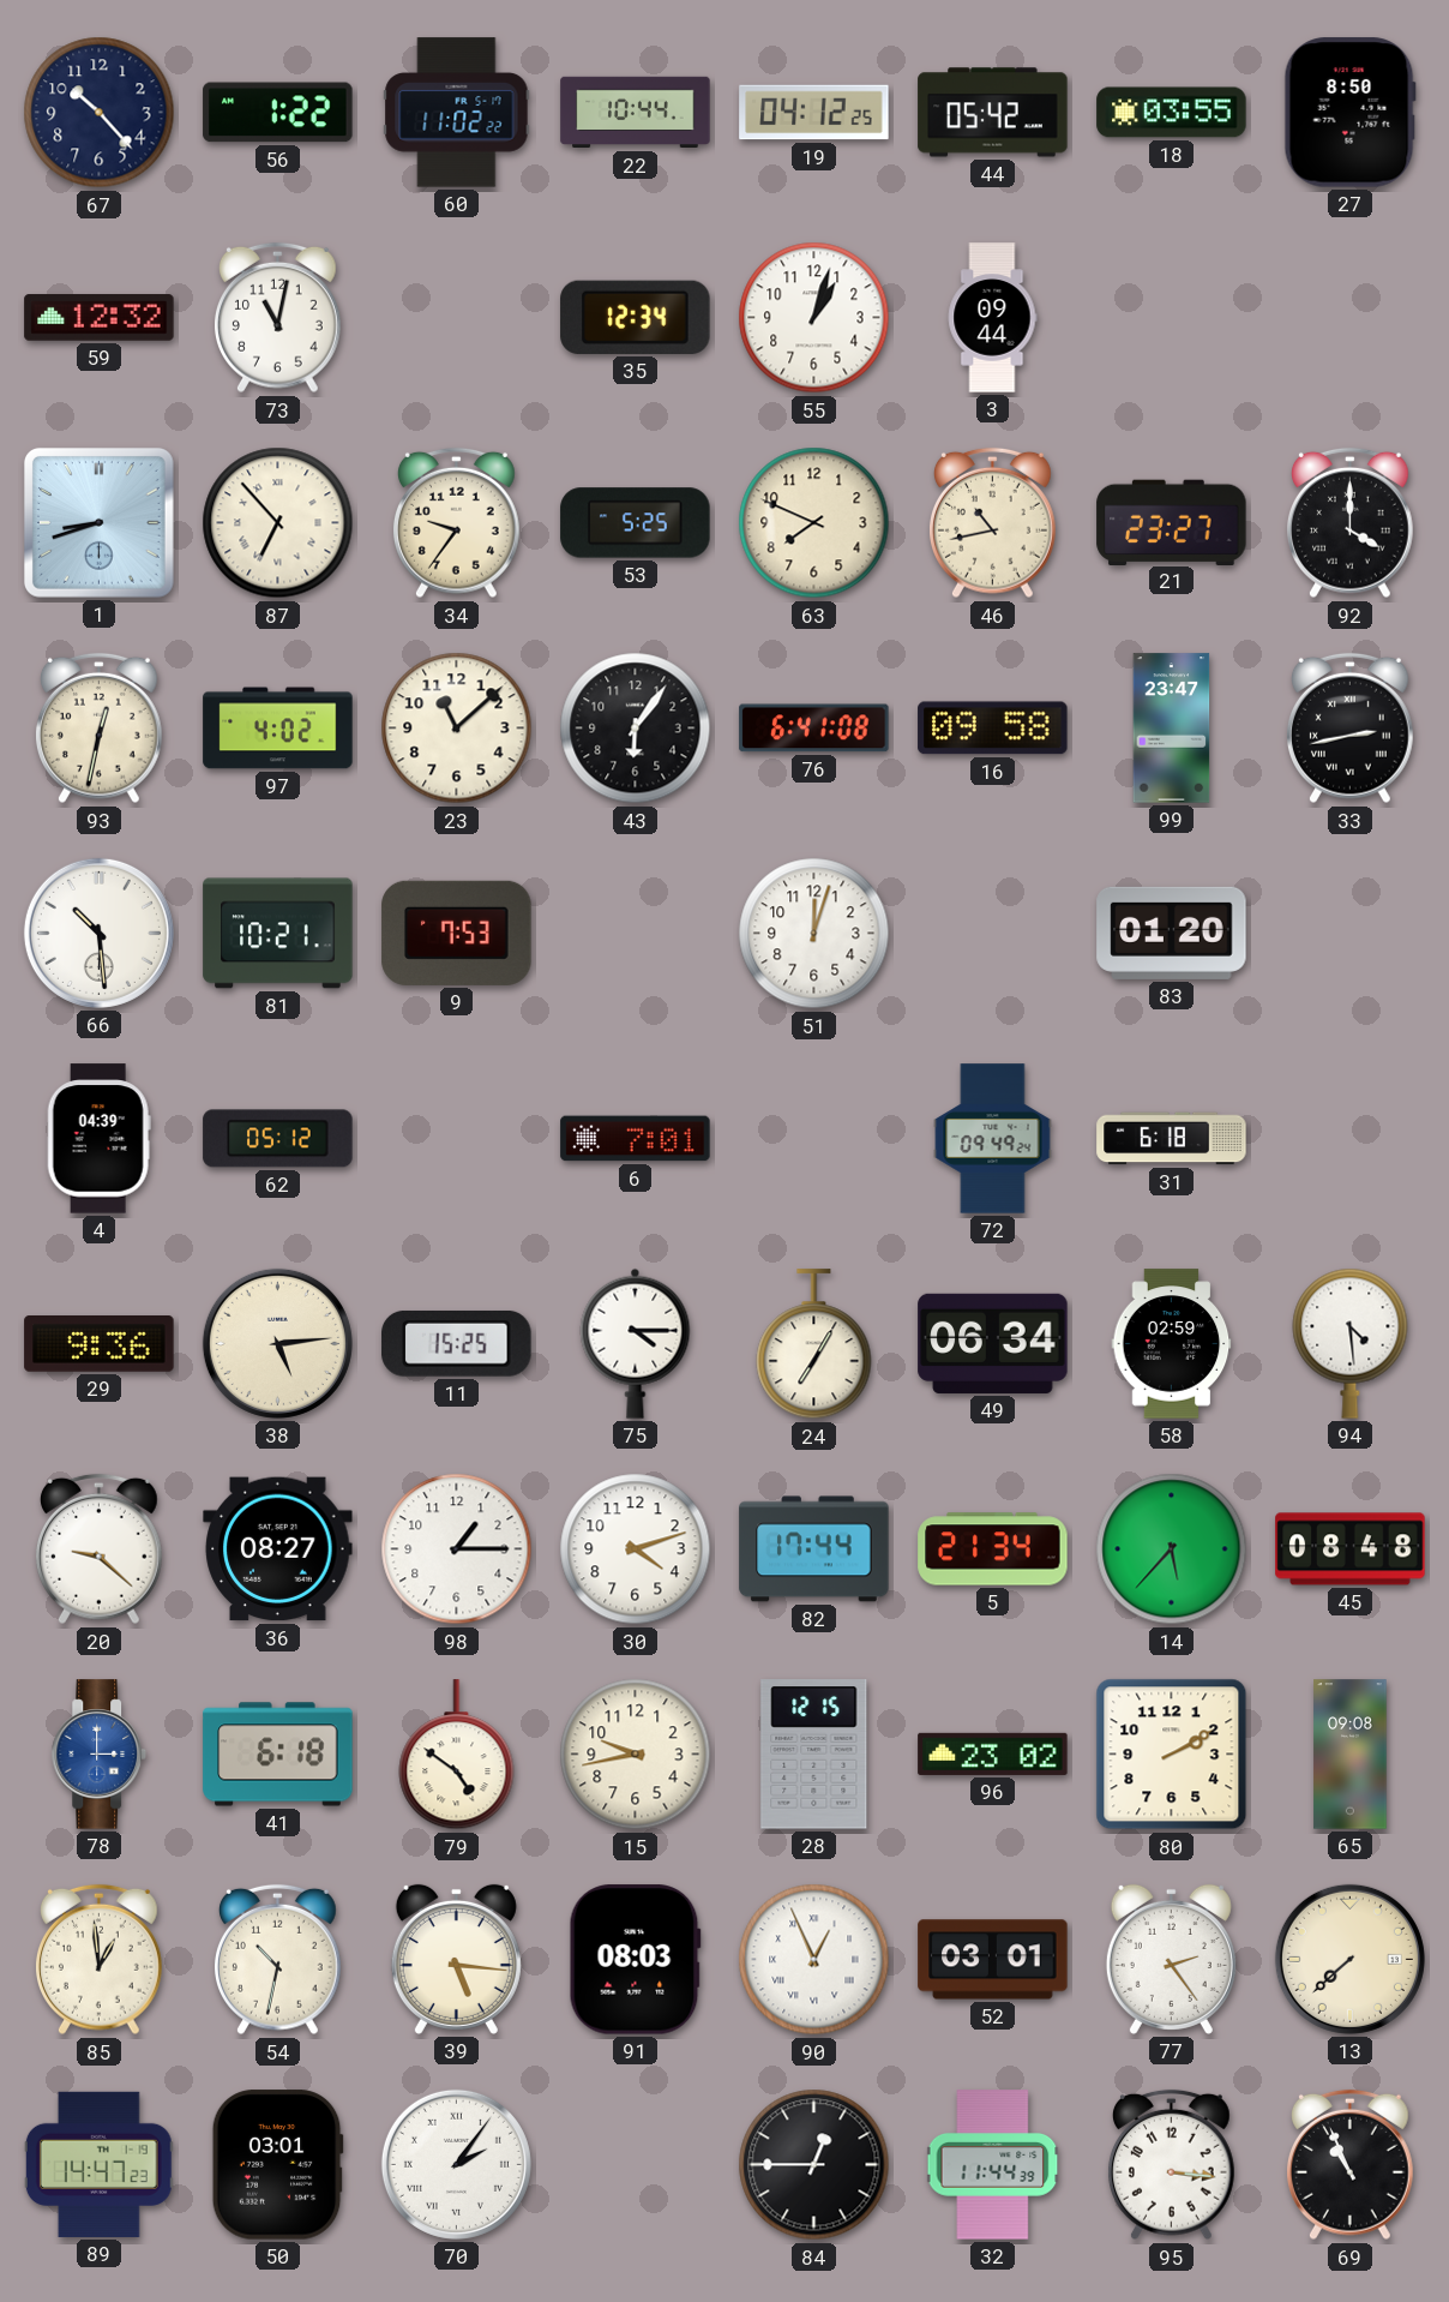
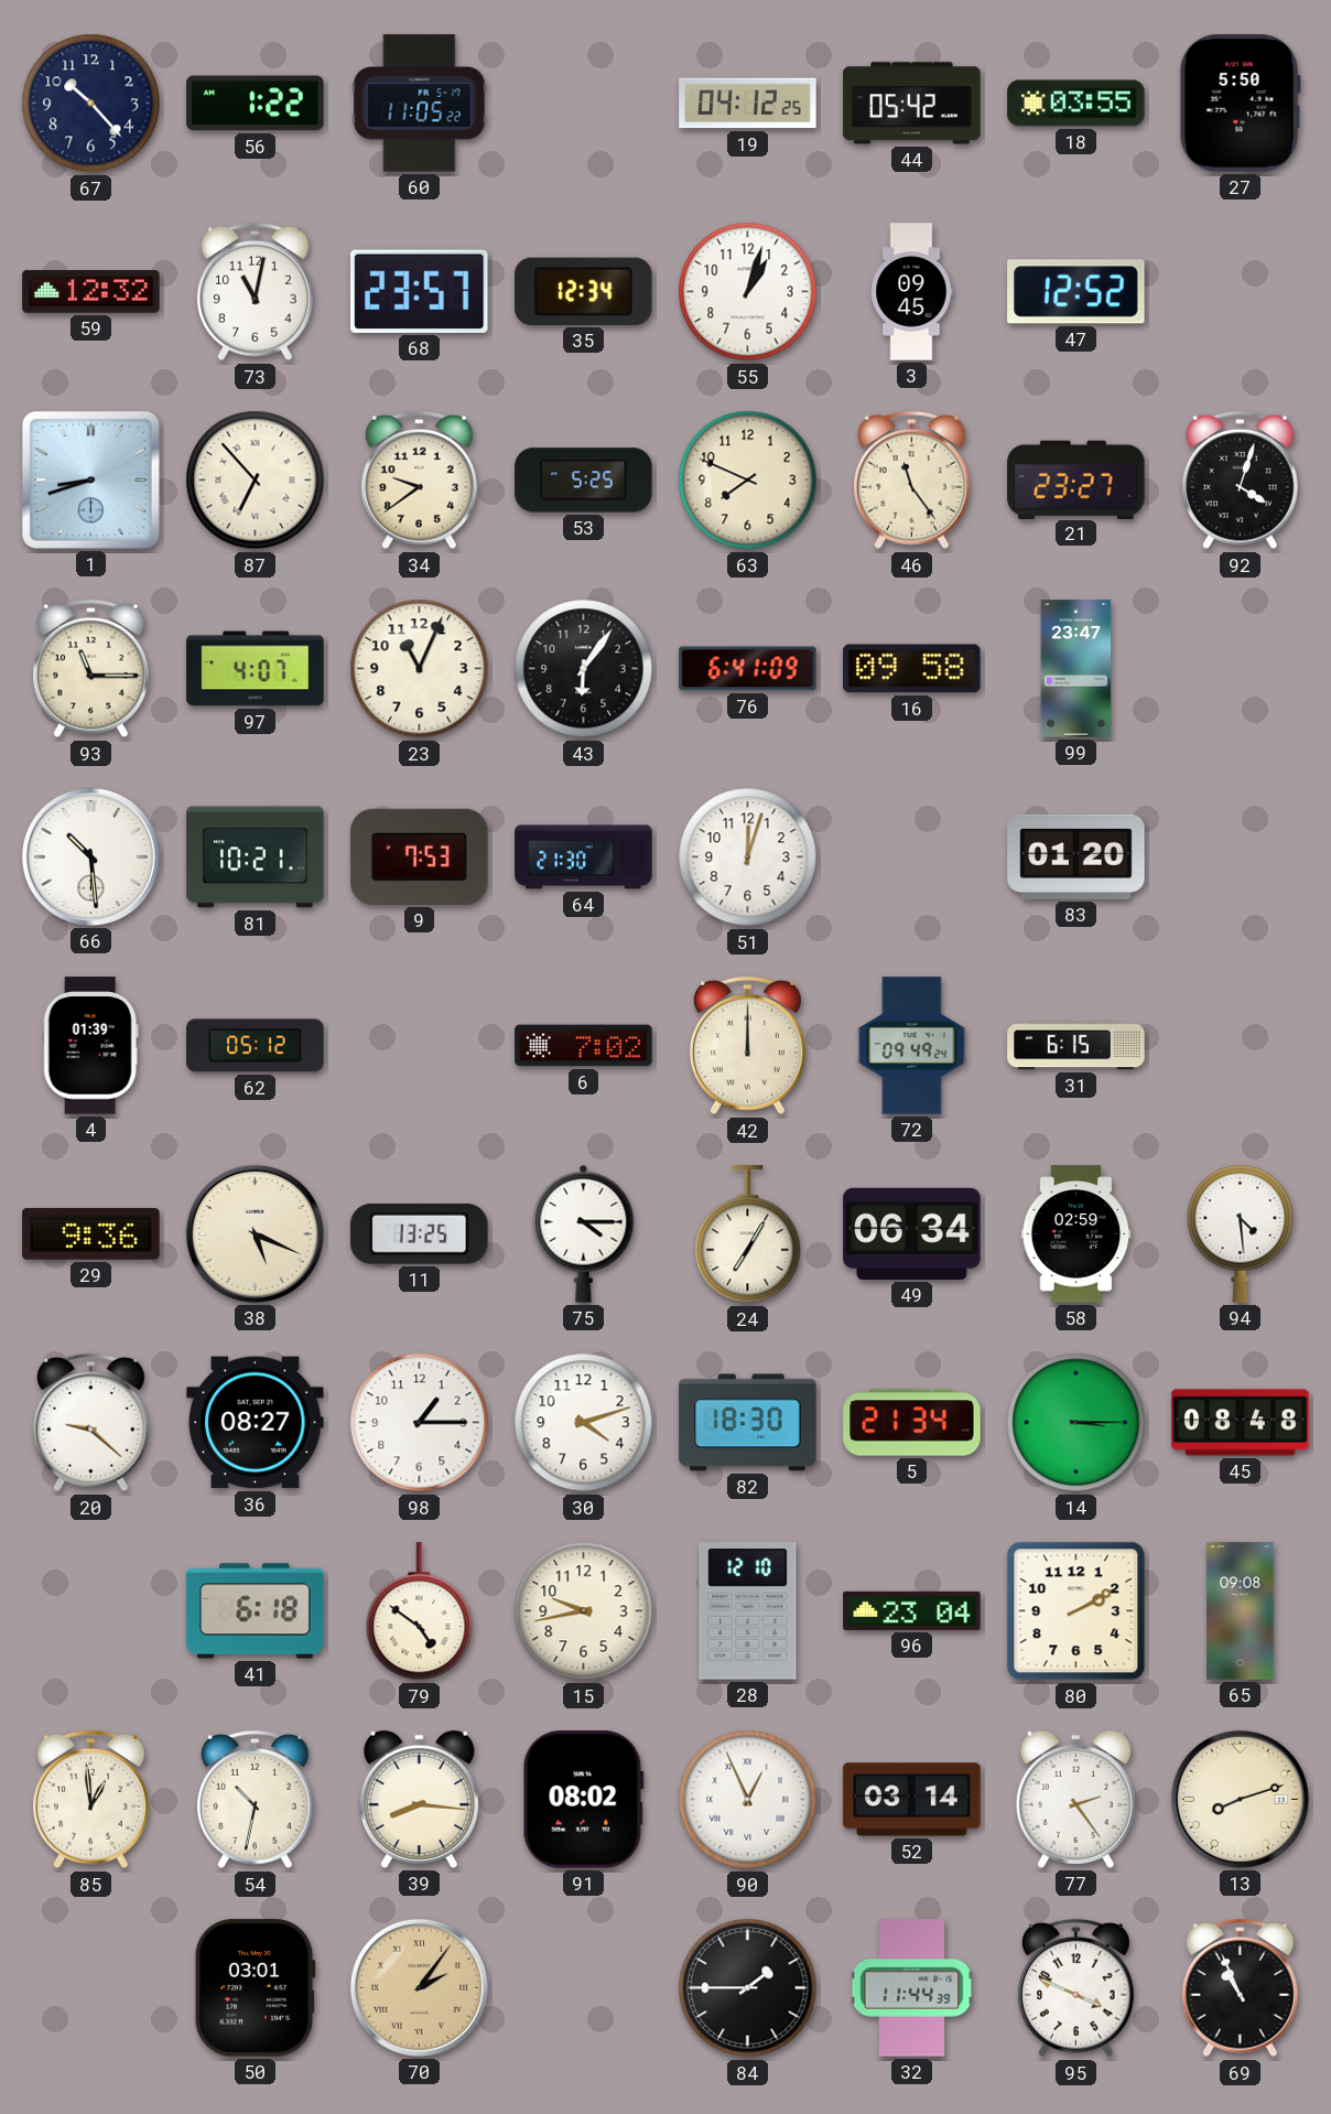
60: 11:02 -> 11:05 (420, 104)
22: 10:44 -> none (636, 113)
27: 8:50 -> 5:50 (1240, 104)
68: none -> 23:57 (420, 291)
3: 09:44 -> 09:45 (911, 292)
47: none -> 12:52 (1076, 292)
34: 9:36 -> 9:39 (420, 481)
46: 10:43 -> 11:24 (912, 481)
92: 4:00 -> 4:03 (1241, 481)
93: 12:32 -> 11:15 (91, 669)
97: 4:02 -> 4:07 (256, 669)
23: 11:08 -> 11:04 (420, 669)
76: 6:41:08 -> 6:41:09 (748, 669)
33: 2:43 -> none (1351, 729)
64: none -> 21:30 (584, 858)
4: 04:39 -> 01:39 (90, 1046)
6: 7:01 -> 7:02 (584, 1046)
42: none -> 12:00 (748, 1046)
31: 6:18 -> 6:15 (1076, 1046)
38: 5:14 -> 5:19 (255, 1233)
11: 15:25 -> 13:25 (420, 1233)
82: 17:44 -> 18:30 (748, 1423)
14: 5:37 -> 3:15 (1076, 1423)
78: 3:00 -> none (98, 1755)
28: 12:15 -> 12:10 (748, 1611)
96: 23:02 -> 23:04 (912, 1610)
39: 5:16 -> 8:16 (419, 1799)
91: 08:03 -> 08:02 (583, 1800)
52: 03:01 -> 03:14 (912, 1800)
13: 7:38 -> 8:12 (1240, 1799)
89: 14:47 -> none (98, 2164)
70 dial: white -> champagne (419, 1987)
84: 12:45 -> 1:45 (748, 1988)
95: 3:16 -> 3:49 (1076, 1988)
